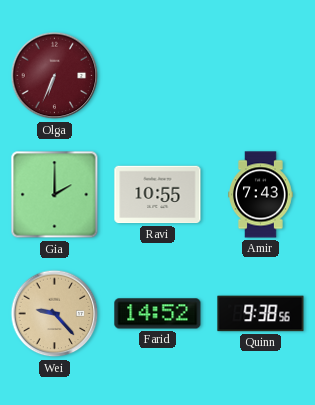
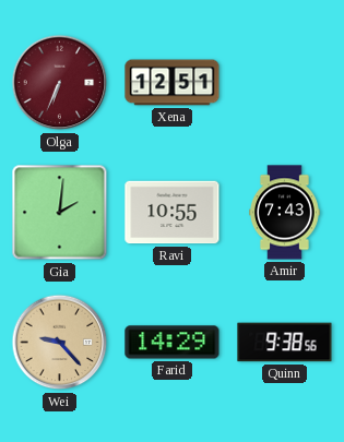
Xena: none -> 12:51 (173, 83)
Gia: 2:00 -> 2:01 (60, 213)
Farid: 14:52 -> 14:29 (173, 343)
